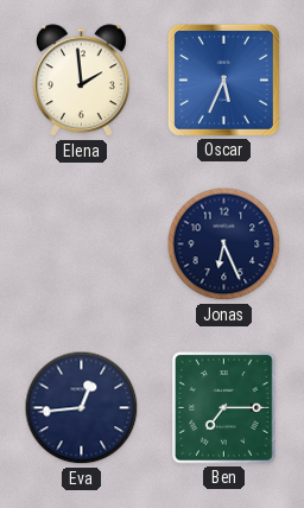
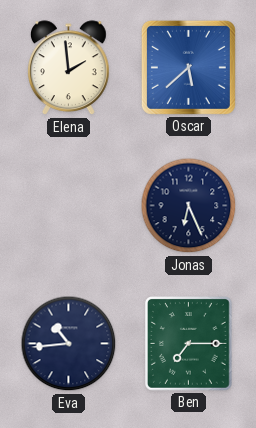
Oscar: 5:34 -> 5:38 (188, 67)
Eva: 12:44 -> 10:44 (69, 344)
